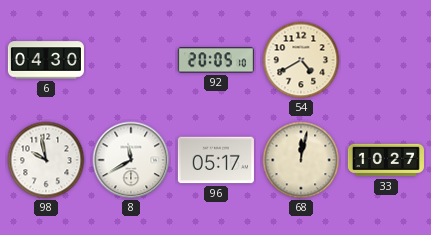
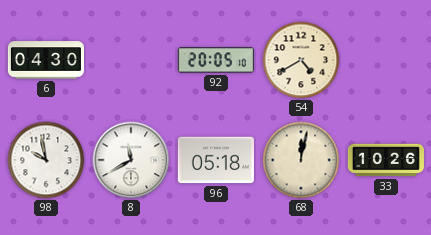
96: 05:17 -> 05:18 (216, 160)
33: 10:27 -> 10:26 (386, 160)
